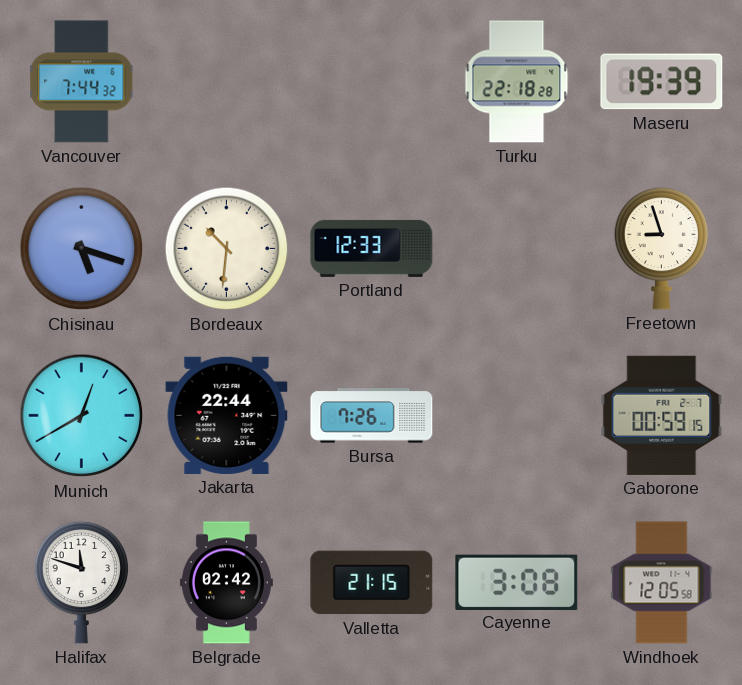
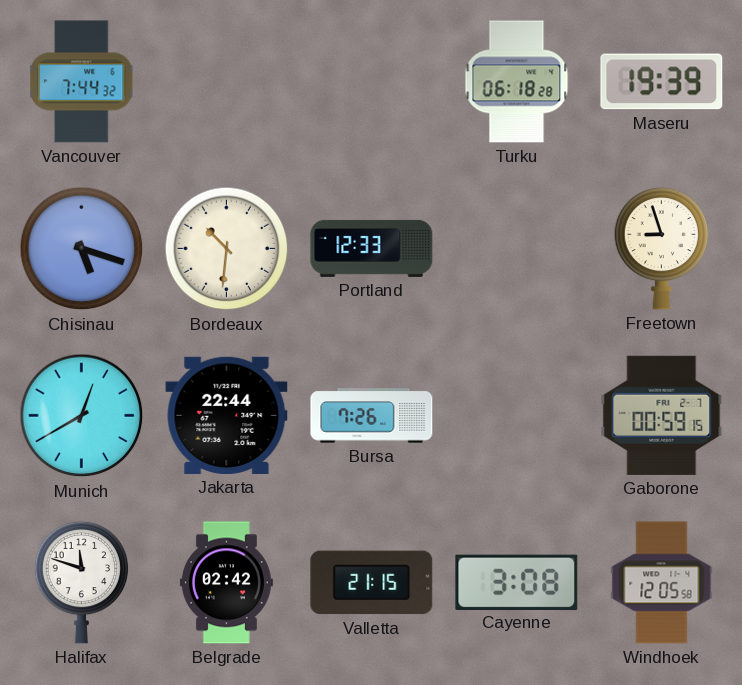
Turku: 22:18 -> 06:18 (517, 82)
